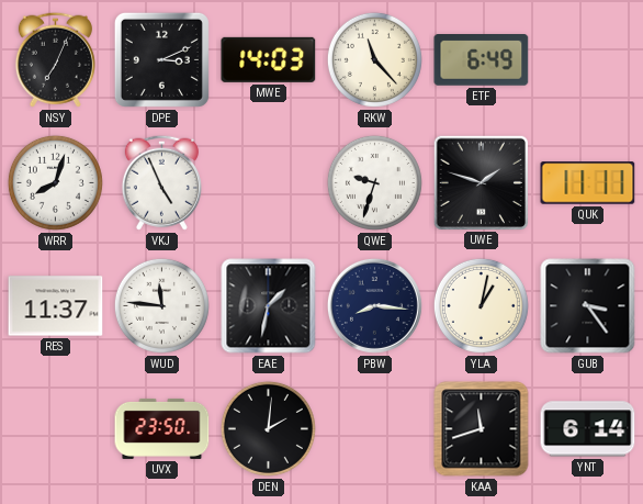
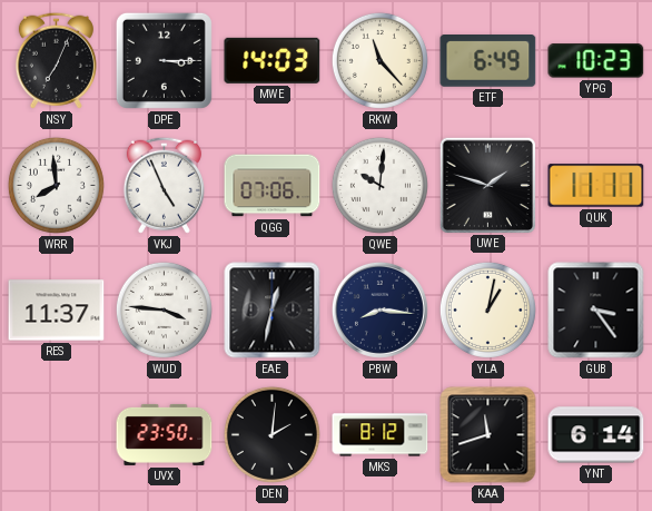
DPE: 3:11 -> 3:15 (164, 60)
YPG: none -> 10:23 (596, 61)
WRR: 8:03 -> 7:59 (56, 185)
QGG: none -> 07:06 (273, 186)
QWE: 9:33 -> 10:01 (379, 185)
WUD: 11:46 -> 3:46 (164, 309)
EAE: 1:32 -> 12:32 (273, 311)
MKS: none -> 8:12 (381, 435)
